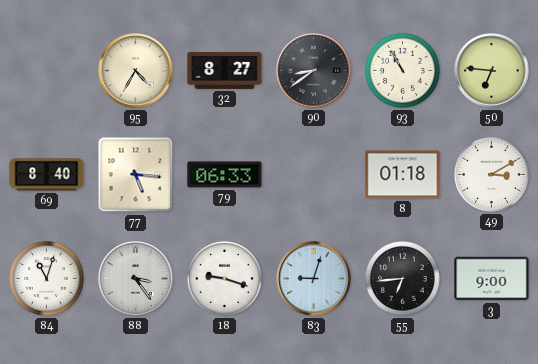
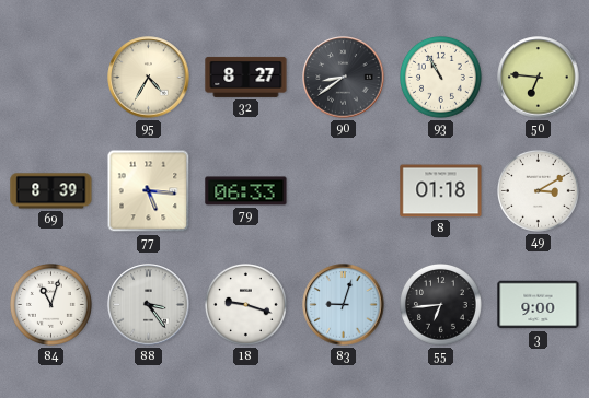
69: 8:40 -> 8:39 (51, 191)
